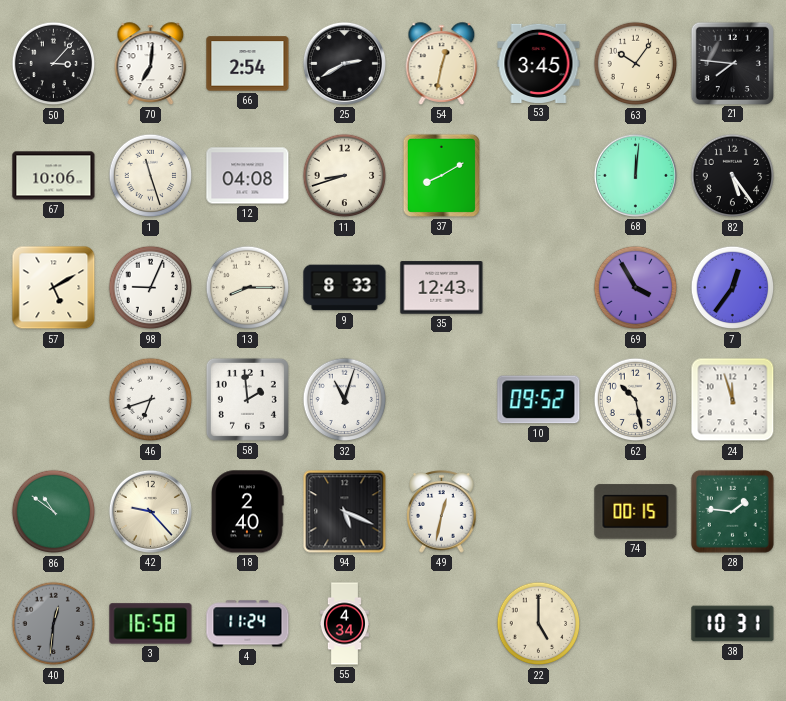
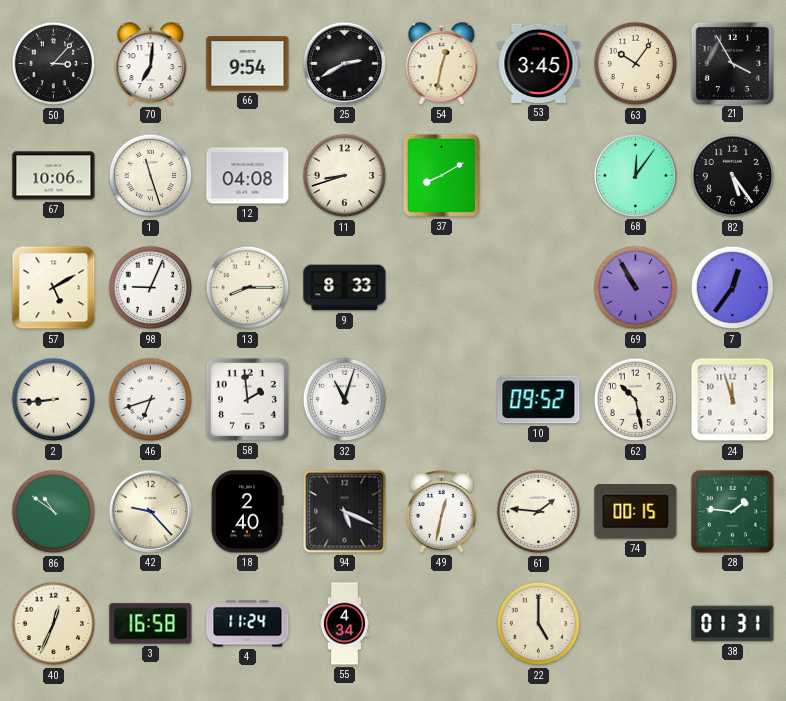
66: 2:54 -> 9:54 (248, 64)
21: 7:46 -> 3:55 (732, 63)
68: 12:01 -> 12:06 (635, 175)
35: 12:43 -> none (442, 288)
69: 3:55 -> 10:55 (636, 288)
2: none -> 8:44 (54, 400)
61: none -> 1:46 (539, 512)
40: 12:31 -> 12:34 (54, 624)
40 dial: grey -> cream (54, 624)
38: 10:31 -> 01:31 (733, 624)
